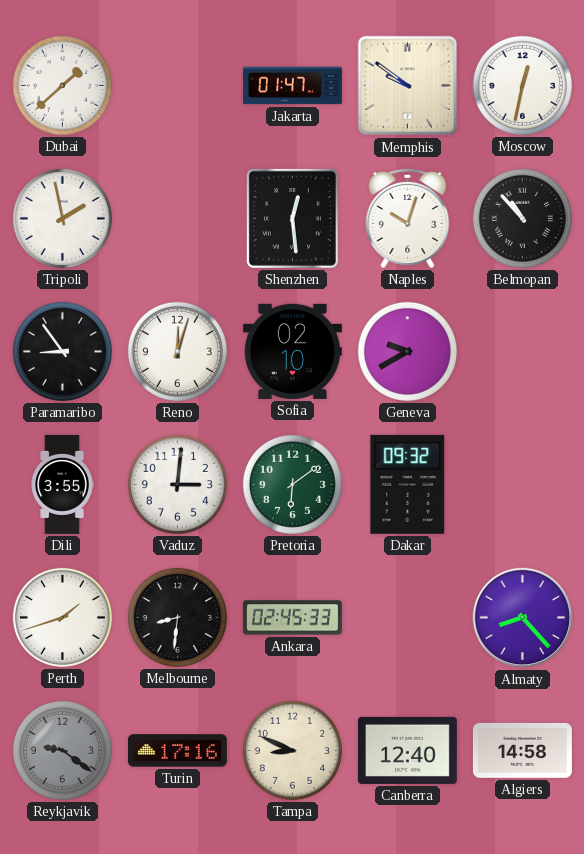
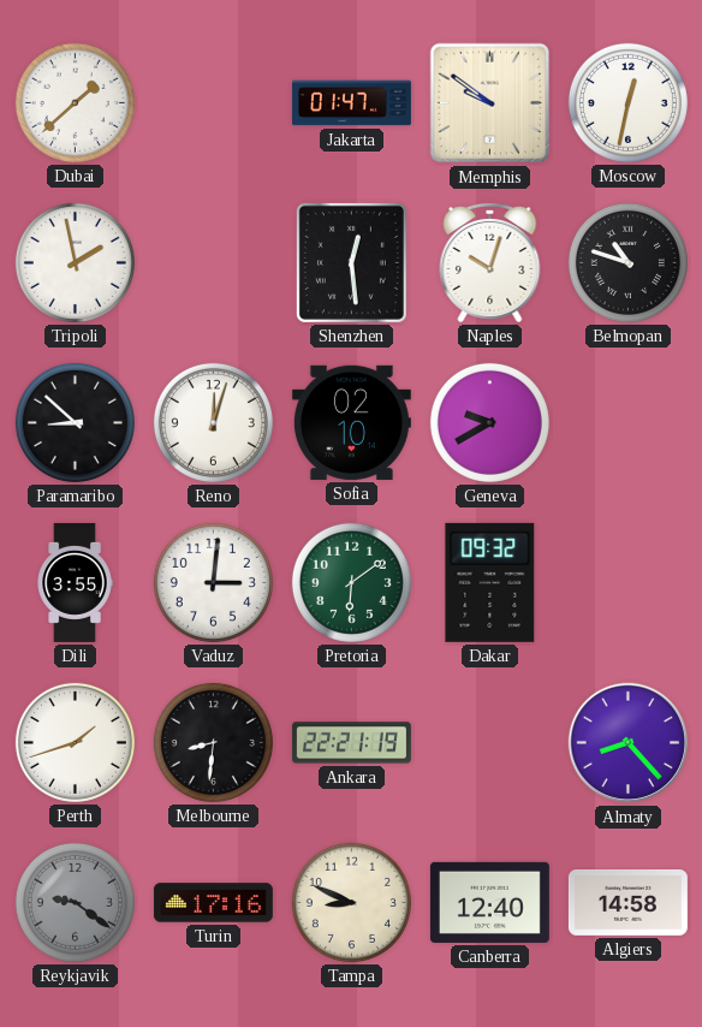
Belmopan: 10:53 -> 10:48 (627, 262)
Paramaribo: 8:54 -> 8:52 (75, 422)
Ankara: 02:45 -> 22:21 (351, 743)
